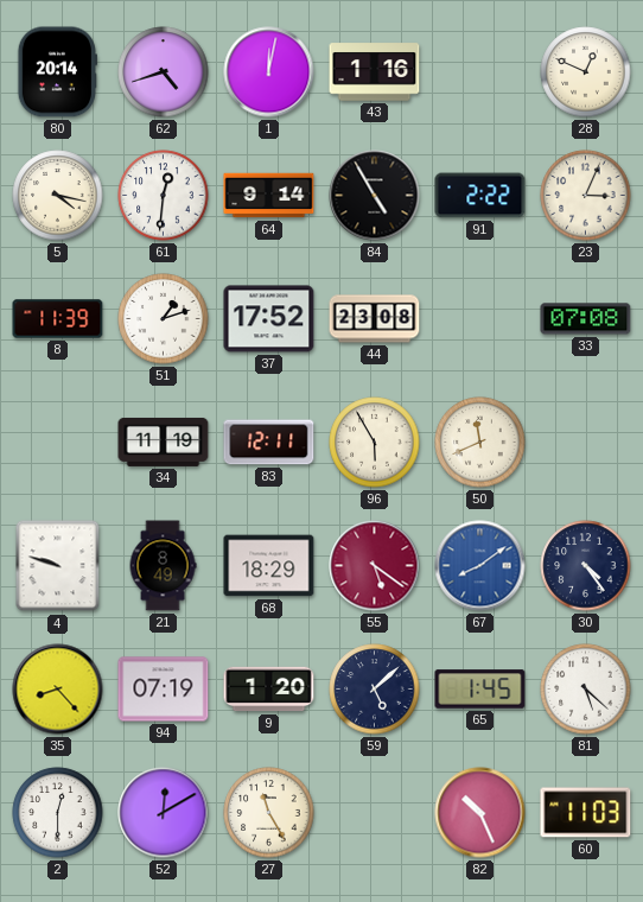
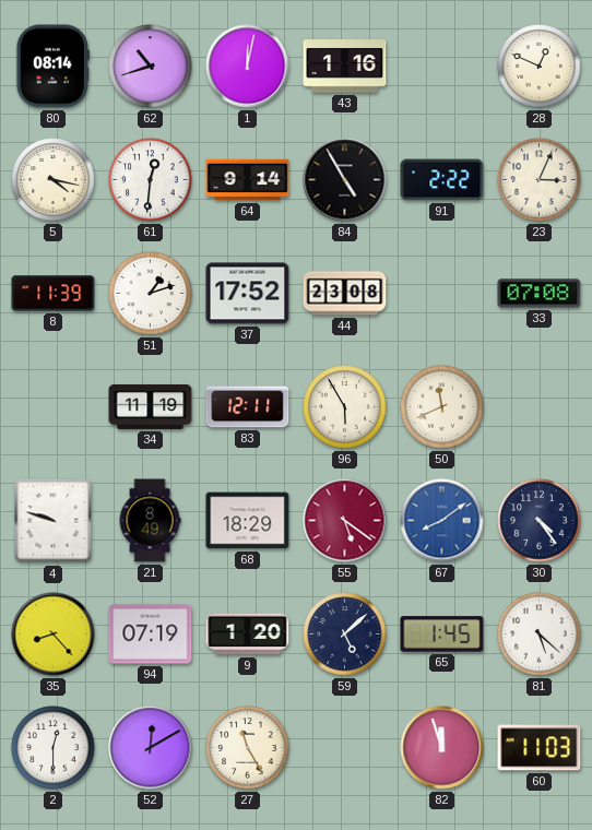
80: 20:14 -> 08:14 (52, 67)
62: 4:42 -> 10:42 (151, 67)
82: 10:26 -> 11:57 (442, 748)
